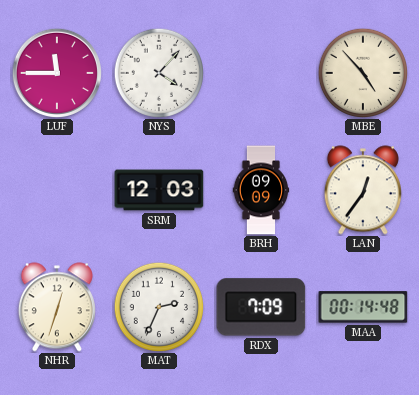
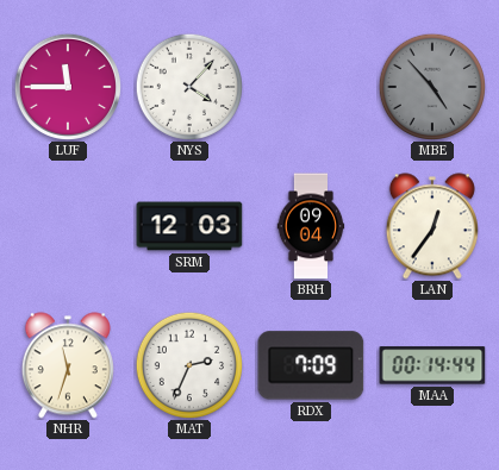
MBE dial: cream -> grey (431, 86)
BRH: 09:09 -> 09:04 (311, 226)
NHR: 12:33 -> 11:33 (68, 365)
MAA: 00:14:48 -> 00:14:44 (432, 365)
